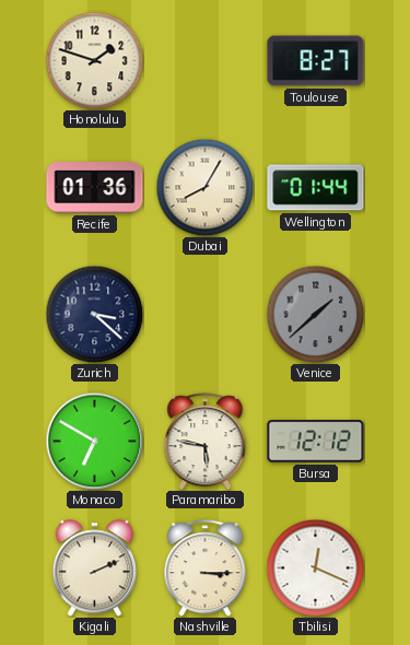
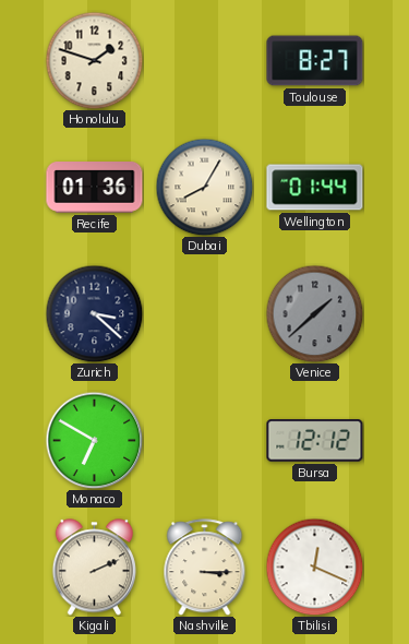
Paramaribo: 5:47 -> none (206, 442)
